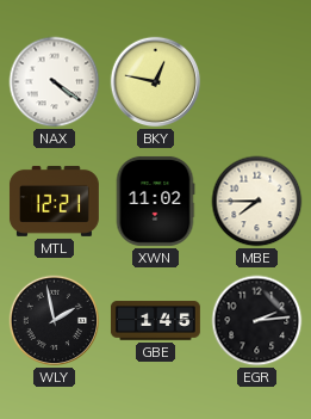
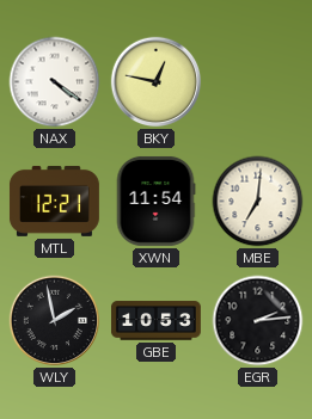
XWN: 11:02 -> 11:54 (155, 201)
MBE: 7:45 -> 7:01 (258, 202)
GBE: 1:45 -> 10:53 (155, 321)
